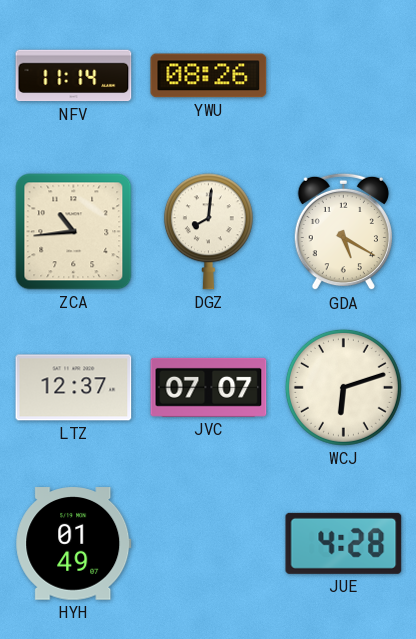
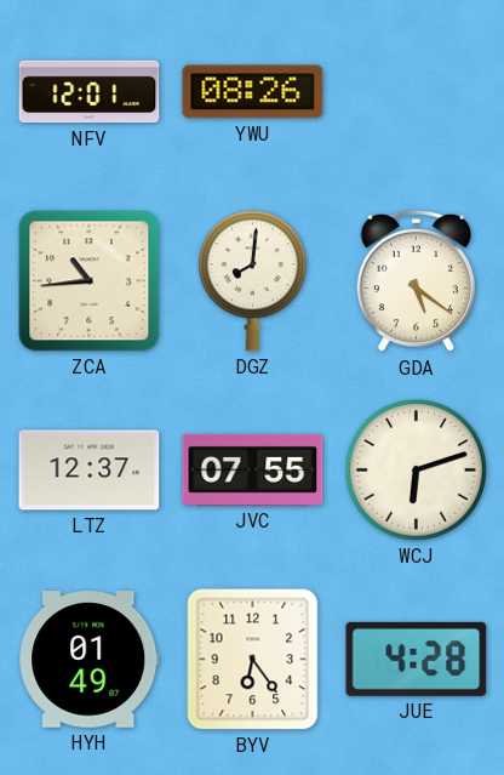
NFV: 11:14 -> 12:01 (90, 92)
GDA: 5:20 -> 5:21 (416, 281)
JVC: 07:07 -> 07:55 (253, 469)
BYV: none -> 6:24 (253, 660)
